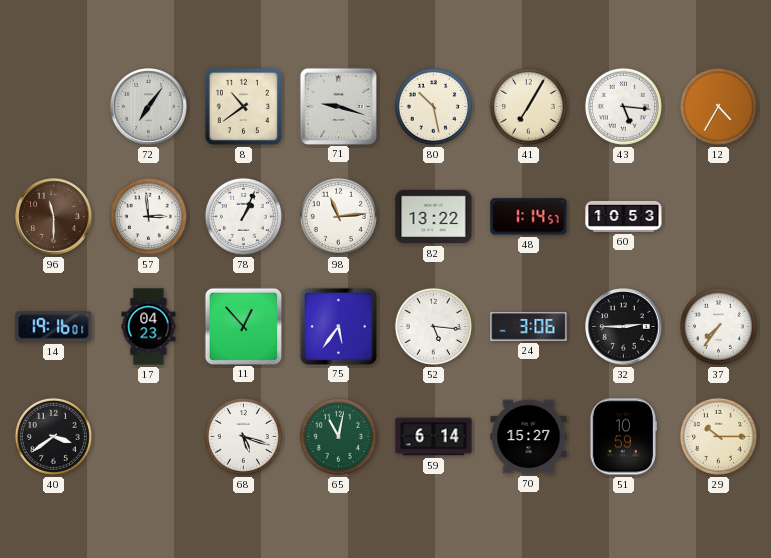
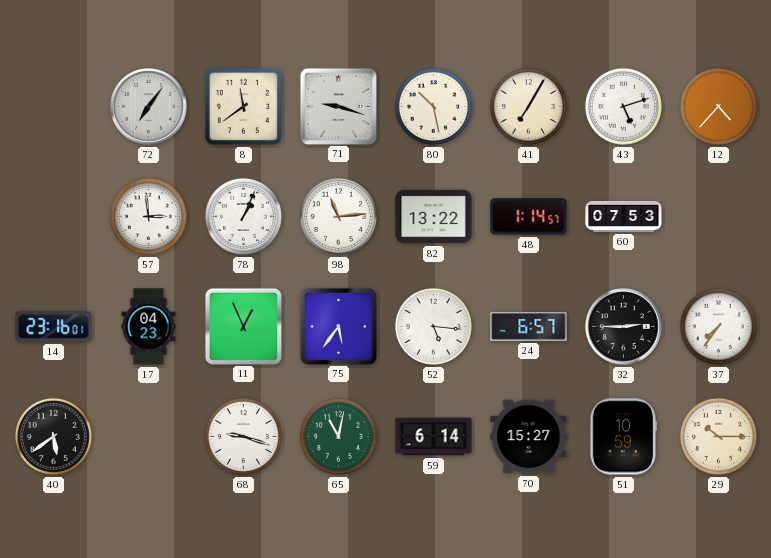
8: 10:39 -> 11:39 (243, 106)
43: 5:16 -> 5:12 (623, 106)
12: 4:35 -> 4:37 (718, 106)
96: 11:30 -> none (54, 217)
60: 10:53 -> 07:53 (624, 216)
14: 19:16 -> 23:16 (54, 327)
11: 12:53 -> 12:56 (243, 326)
24: 3:06 -> 6:57 (529, 327)
40: 3:39 -> 5:39 (53, 436)
68: 5:18 -> 9:18 (243, 436)
